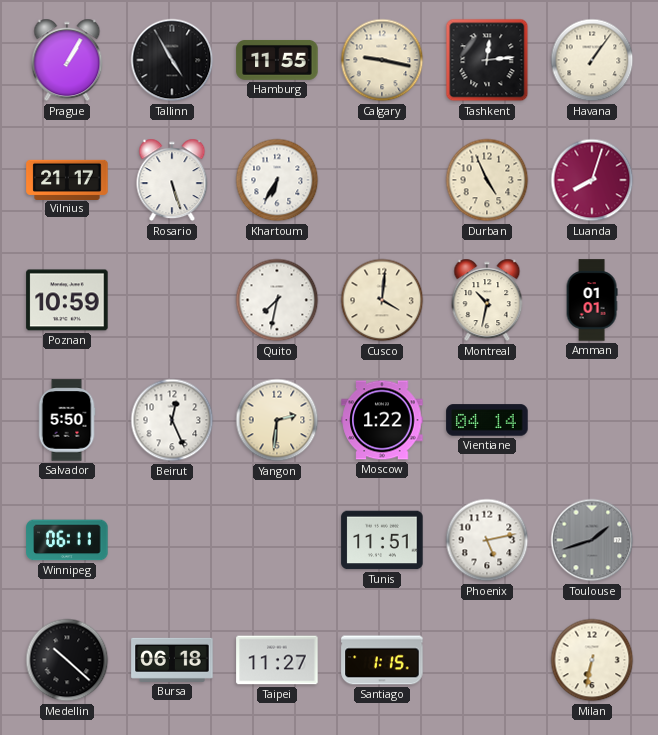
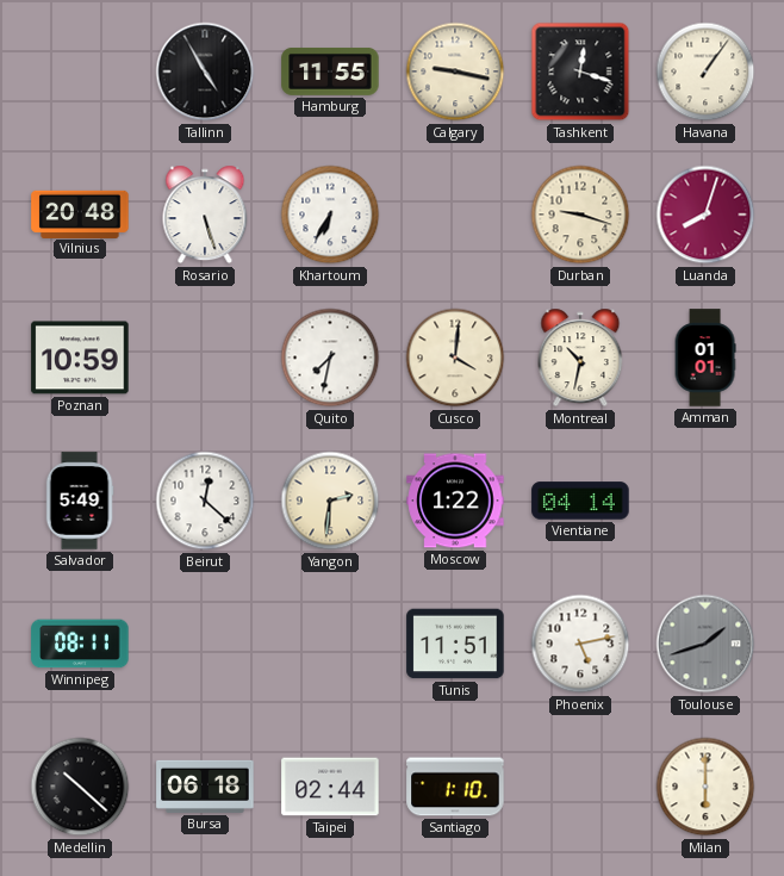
Prague: 1:05 -> none (67, 60)
Tashkent: 12:14 -> 12:18 (580, 72)
Vilnius: 21:17 -> 20:48 (80, 213)
Durban: 4:56 -> 9:18 (580, 215)
Salvador: 5:50 -> 5:49 (80, 501)
Beirut: 12:26 -> 12:22 (205, 501)
Winnipeg: 06:11 -> 08:11 (80, 644)
Taipei: 11:27 -> 02:44 (330, 787)
Santiago: 1:15 -> 1:10 (455, 787)
Milan: 6:32 -> 6:00 (705, 787)
